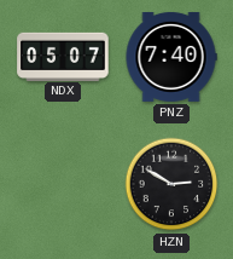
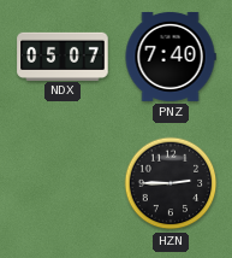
HZN: 2:50 -> 2:45 (171, 183)
